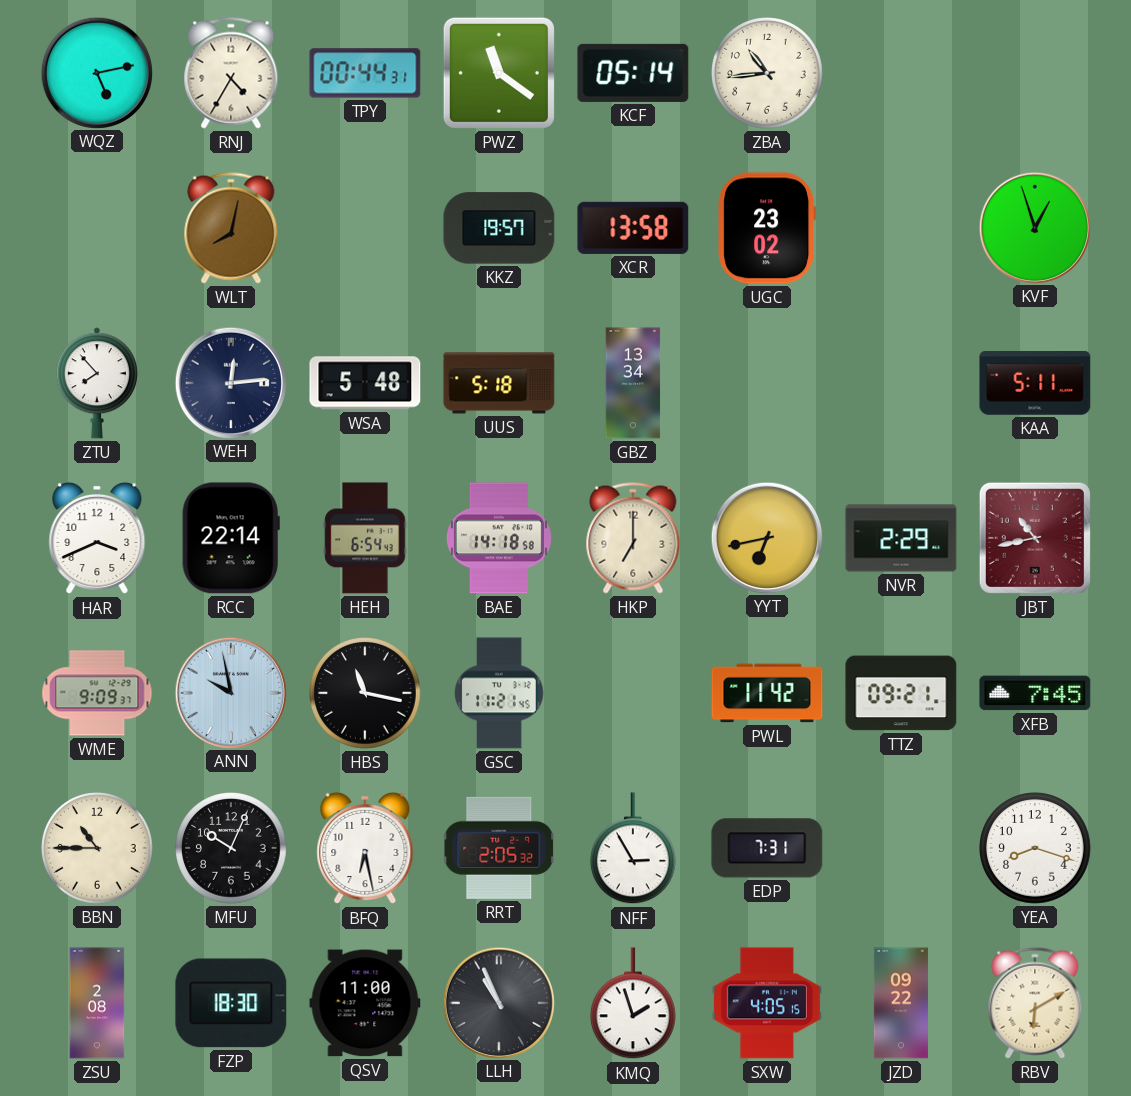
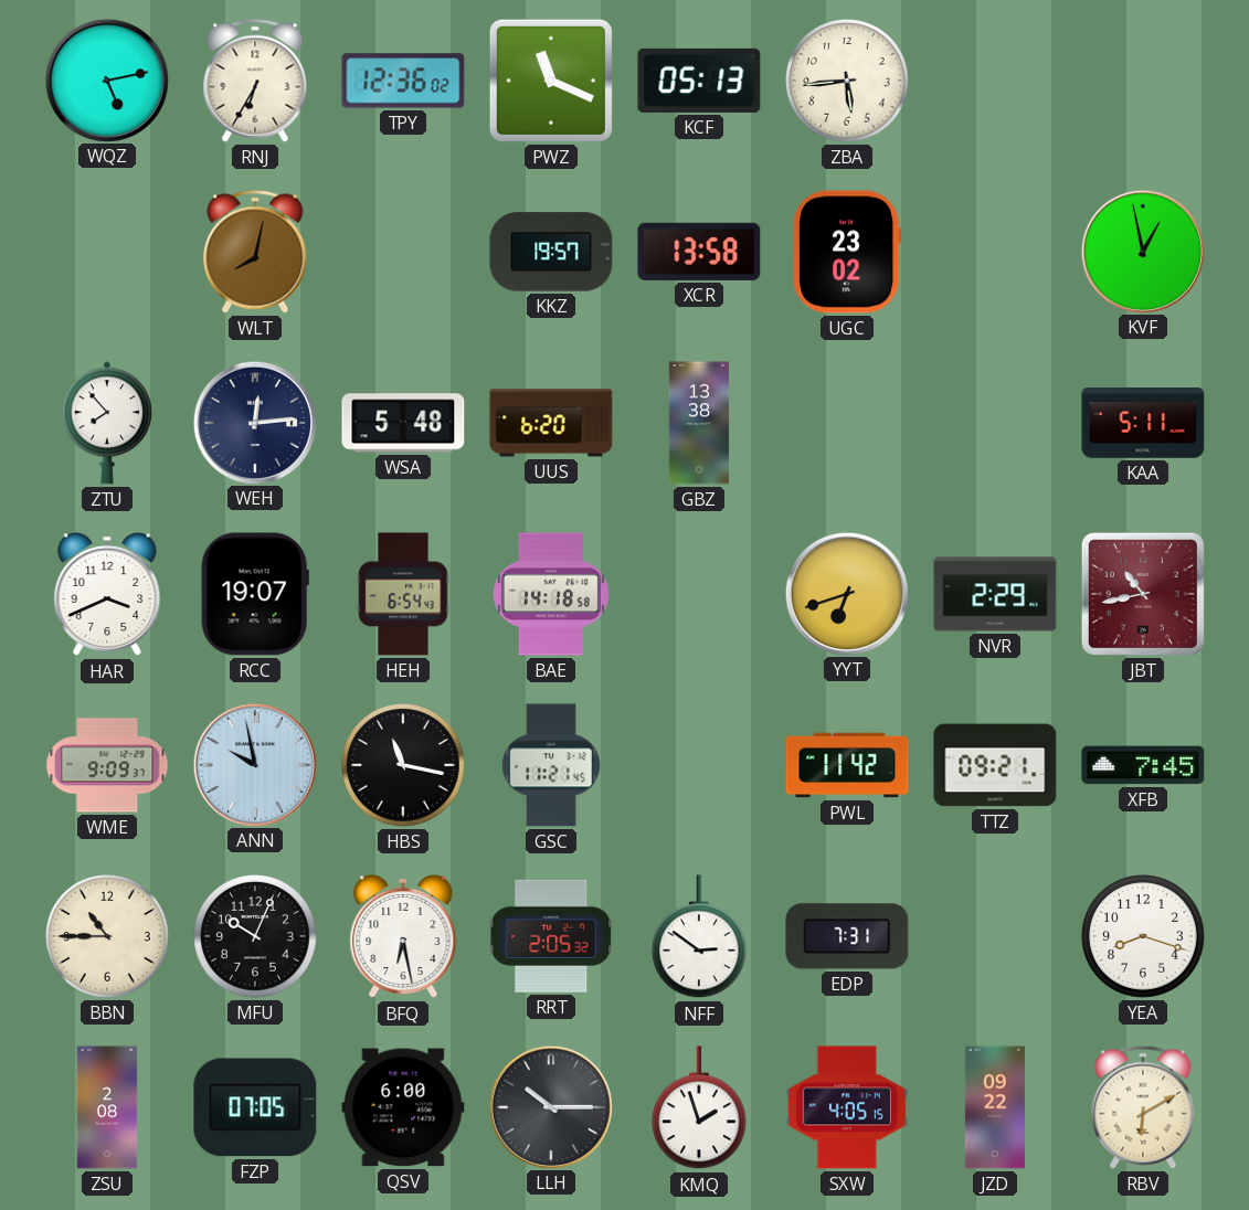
RNJ: 4:35 -> 6:35 (255, 81)
TPY: 00:44 -> 12:36 (403, 81)
PWZ: 11:21 -> 11:19 (551, 81)
KCF: 05:14 -> 05:13 (699, 81)
ZBA: 10:44 -> 5:44 (847, 81)
KVF: 12:57 -> 12:58 (1142, 251)
UUS: 5:18 -> 6:20 (551, 423)
GBZ: 13:34 -> 13:38 (699, 423)
RCC: 22:14 -> 19:07 (255, 594)
HKP: 7:00 -> none (633, 538)
YYT: 6:43 -> 6:42 (846, 593)
NFF: 2:55 -> 2:51 (700, 937)
FZP: 18:30 -> 07:05 (255, 1107)
QSV: 11:00 -> 6:00 (403, 1107)
LLH: 10:56 -> 10:15 (550, 1106)
